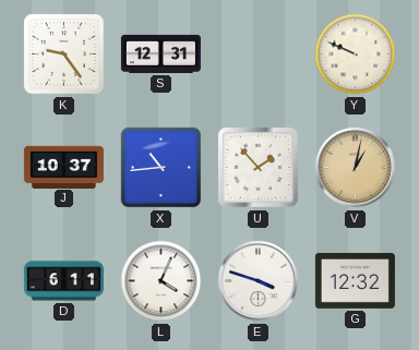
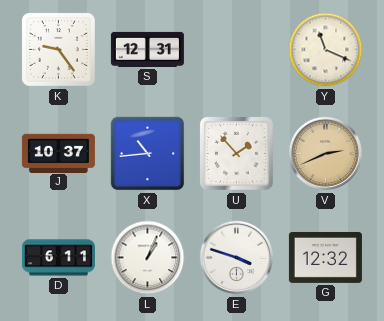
Y: 9:49 -> 11:19 (326, 50)
V: 1:02 -> 2:41 (326, 154)
L: 4:04 -> 1:04 (148, 258)
